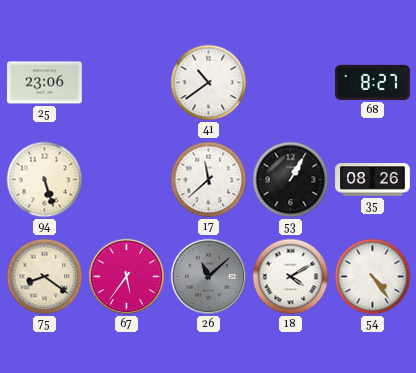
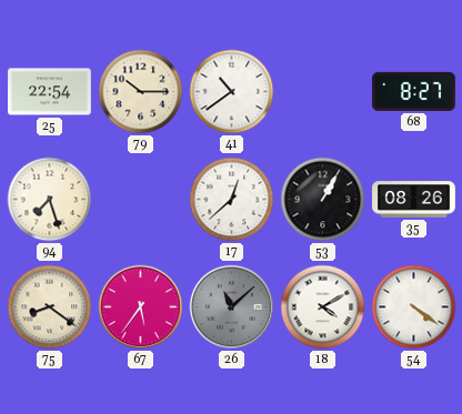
25: 23:06 -> 22:54 (50, 92)
79: none -> 10:15 (141, 92)
94: 5:27 -> 7:27 (50, 200)
17: 11:38 -> 12:38 (232, 200)
54: 4:24 -> 4:21 (414, 307)
